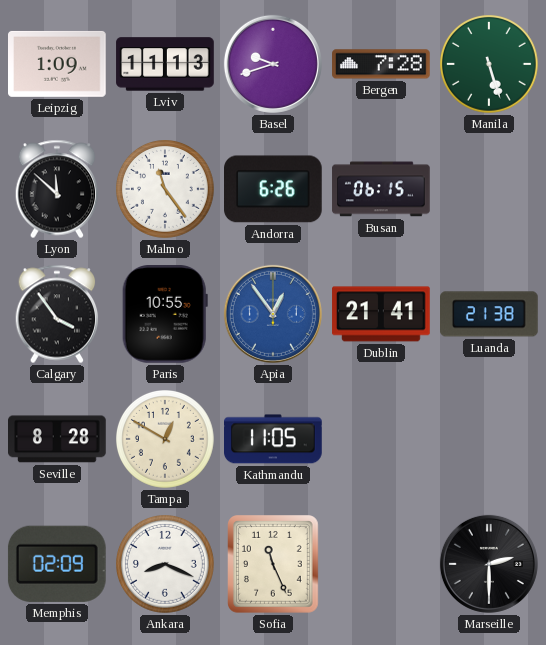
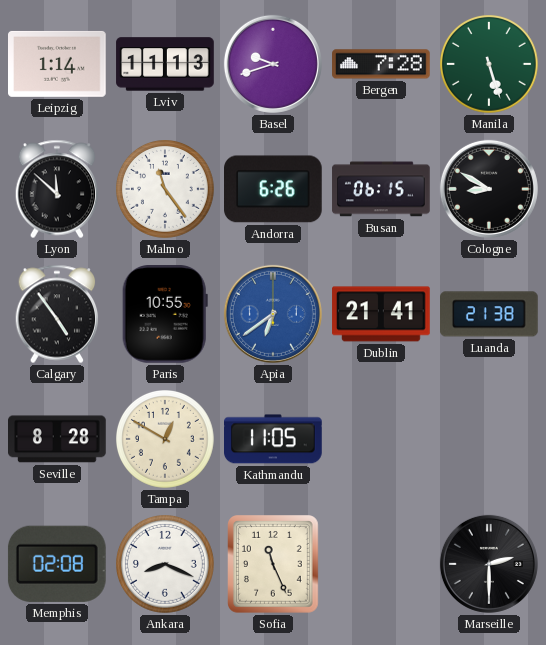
Leipzig: 1:09 -> 1:14 (58, 64)
Cologne: none -> 8:50 (489, 189)
Calgary: 3:54 -> 4:54 (57, 314)
Apia: 12:54 -> 6:39 (273, 314)
Memphis: 02:09 -> 02:08 (57, 564)
